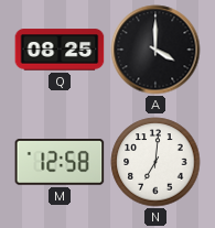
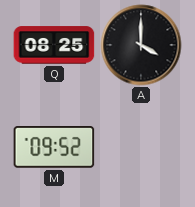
M: 12:58 -> 09:52 (54, 148)
N: 7:01 -> none (155, 162)
